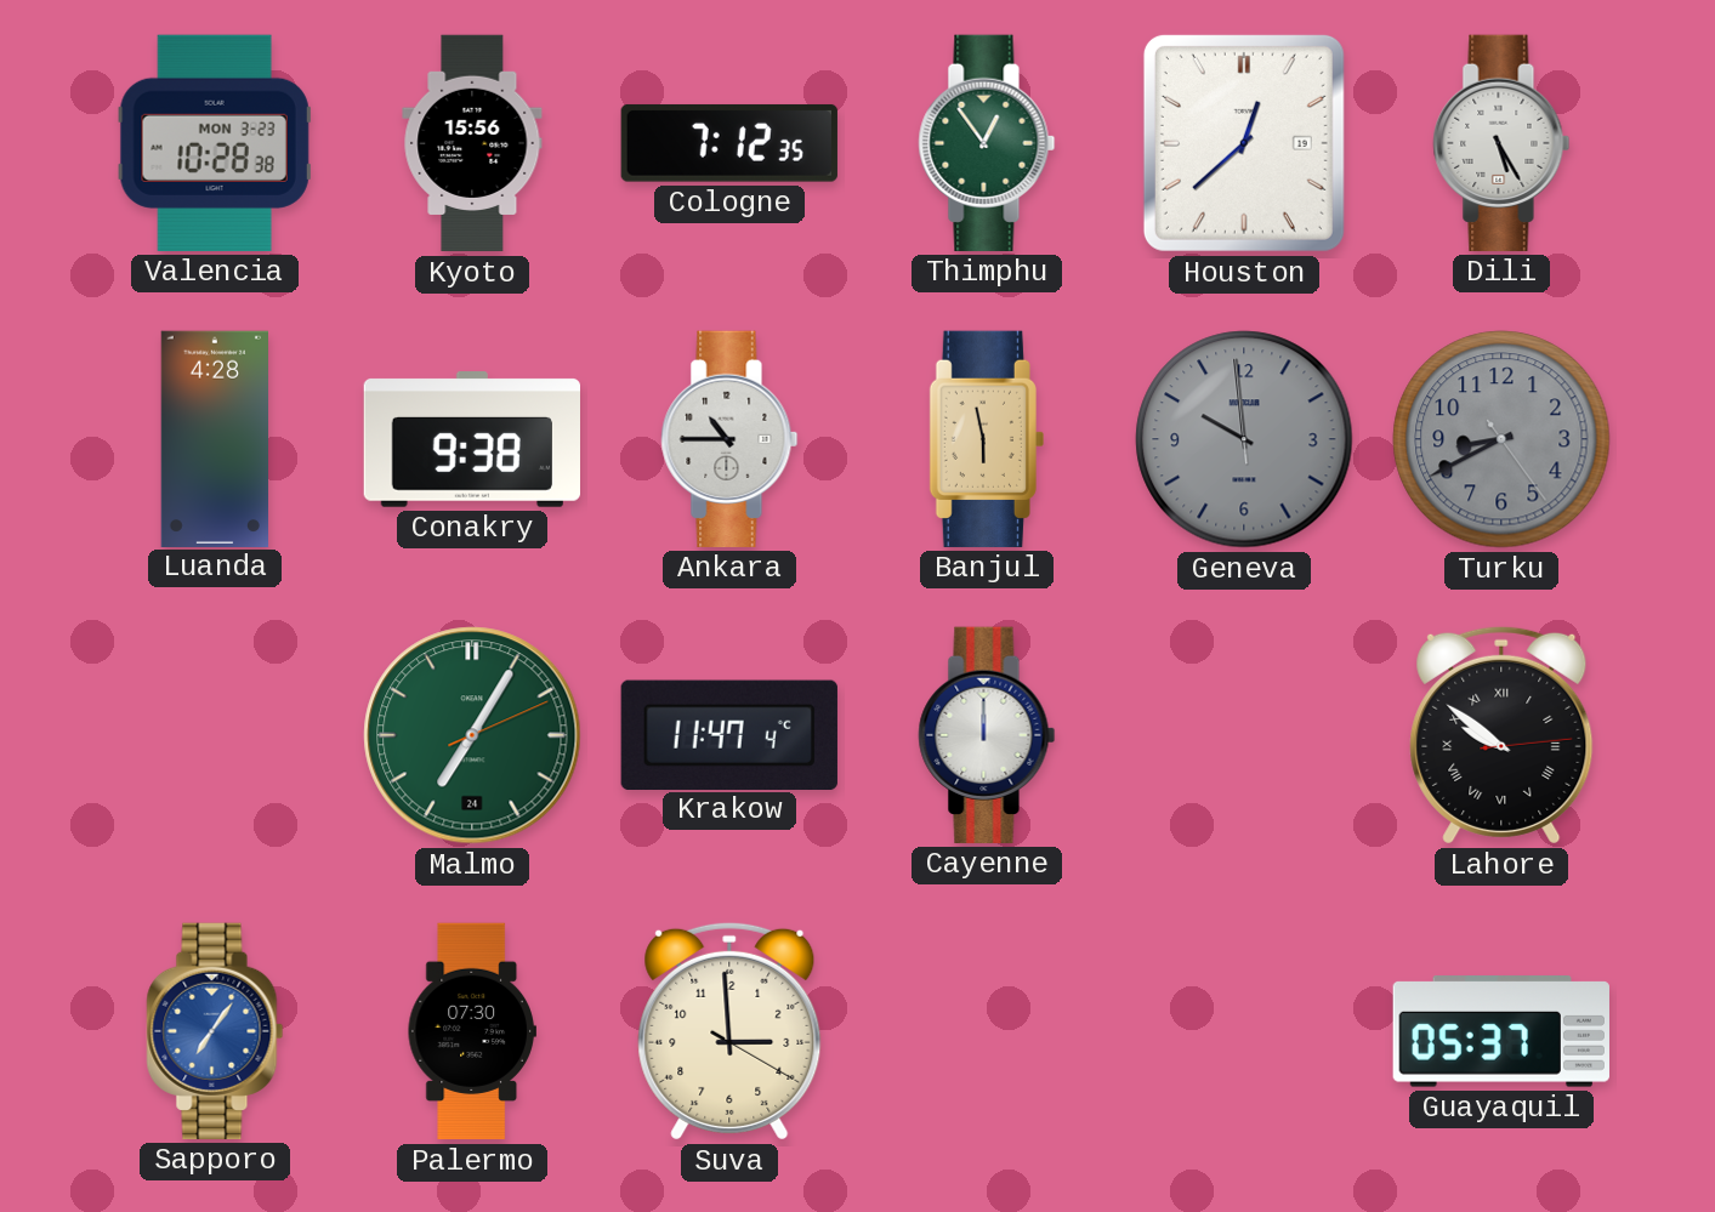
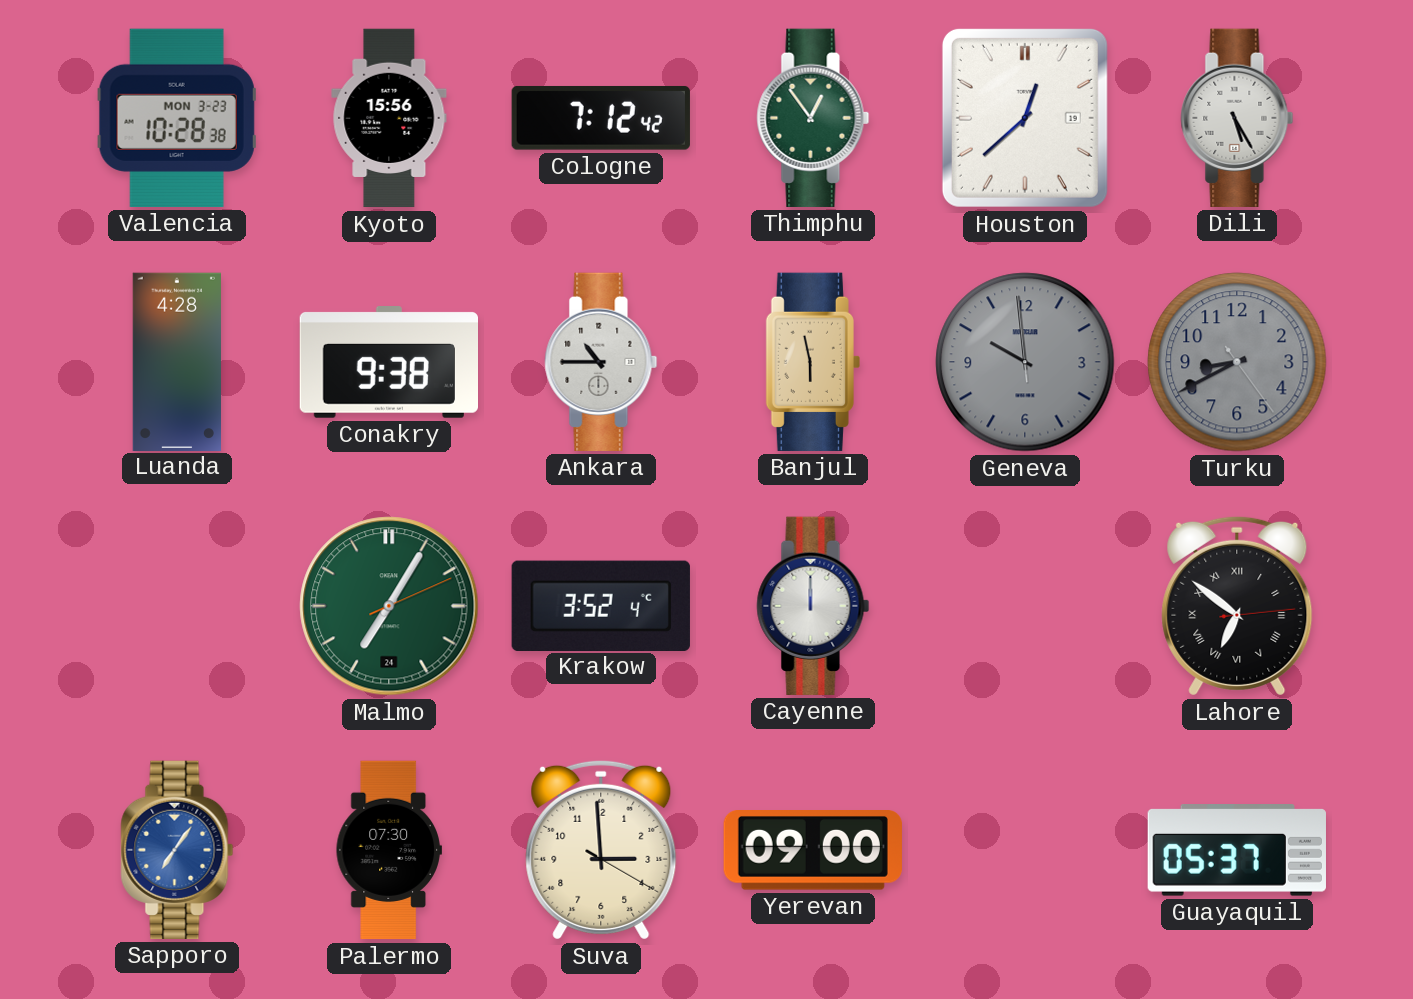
Cologne: 7:12:35 -> 7:12:42 (601, 118)
Krakow: 11:47 -> 3:52 (601, 605)
Lahore: 9:51 -> 6:51 (1237, 606)
Yerevan: none -> 09:00 (813, 851)
